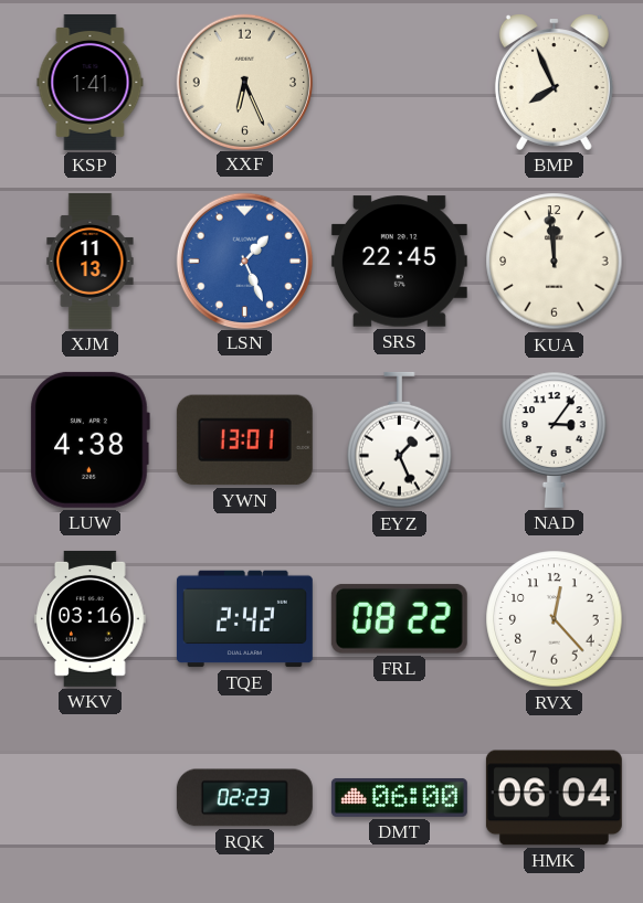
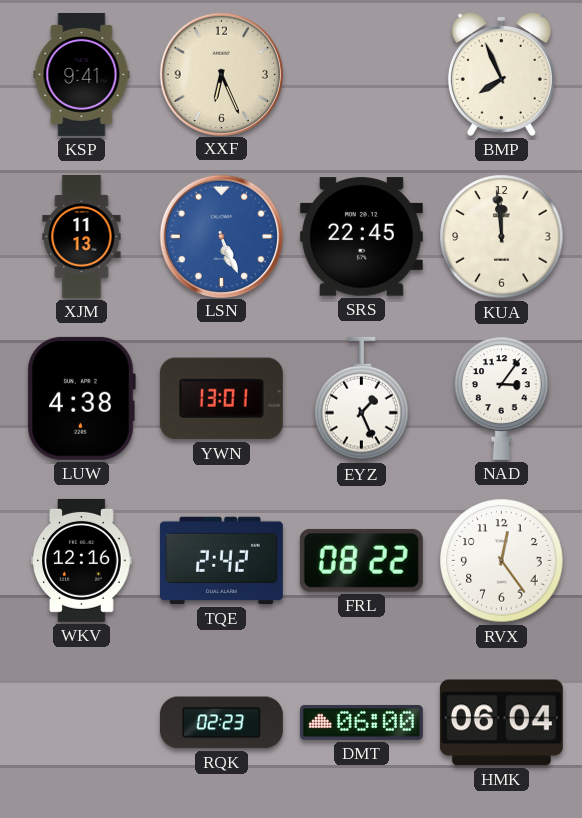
KSP: 1:41 -> 9:41 (82, 74)
LSN: 1:26 -> 5:26 (221, 236)
WKV: 03:16 -> 12:16 (82, 560)
RVX: 12:23 -> 12:24 (502, 561)
